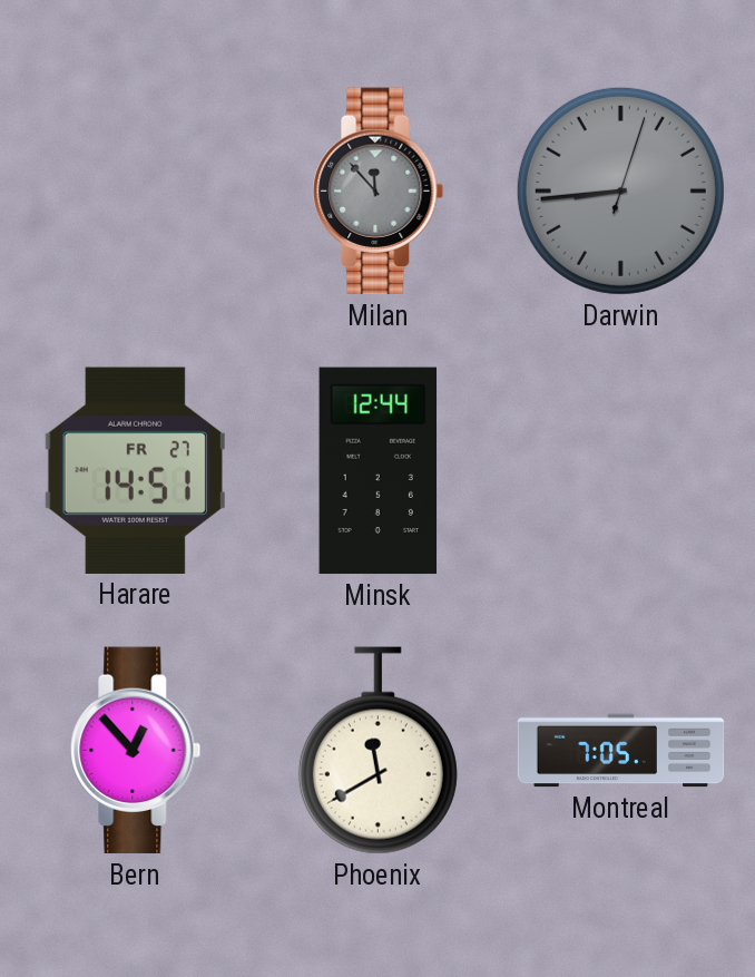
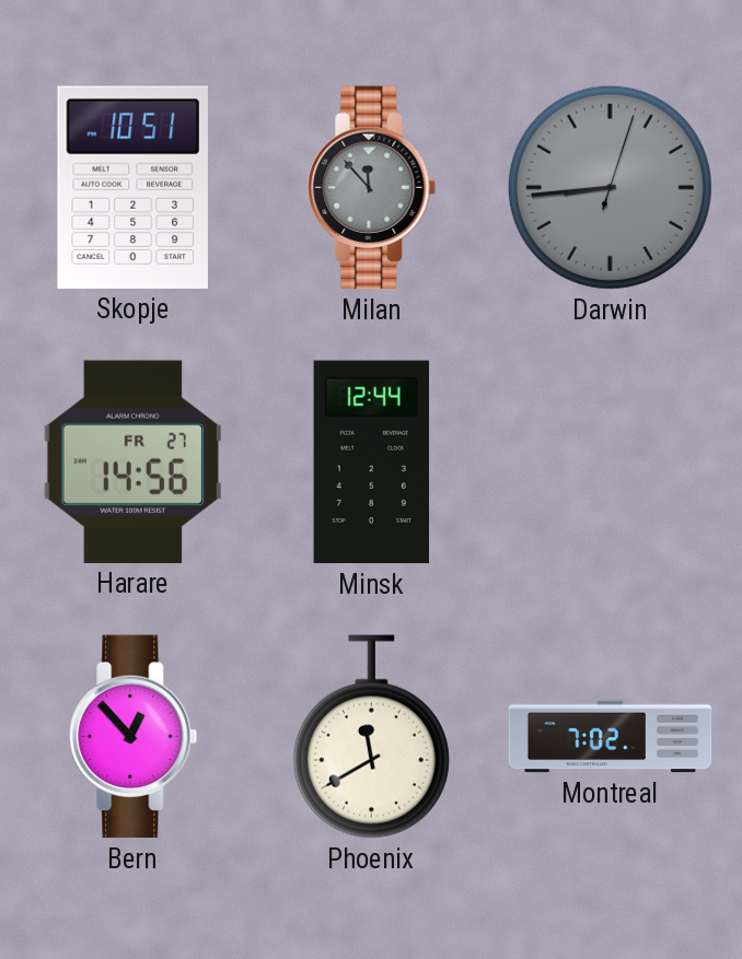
Skopje: none -> 10:51 (132, 187)
Harare: 14:51 -> 14:56 (132, 461)
Montreal: 7:05 -> 7:02 (611, 737)
